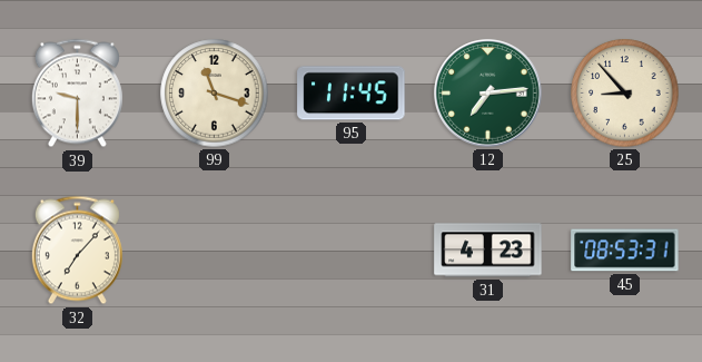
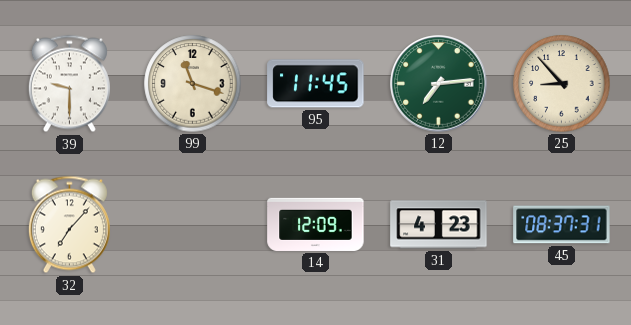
14: none -> 12:09 (316, 224)
45: 08:53 -> 08:37 (562, 225)
